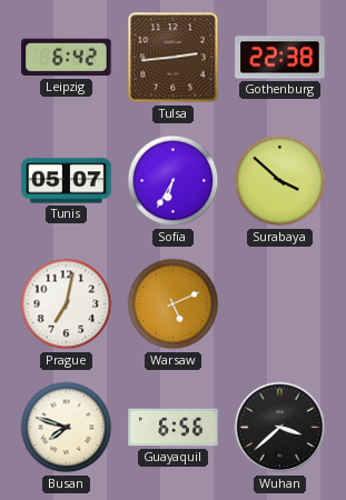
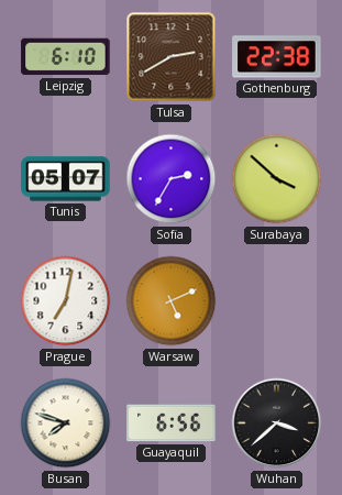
Leipzig: 6:42 -> 6:10 (66, 57)
Tulsa: 2:44 -> 2:40 (172, 57)
Sofia: 6:35 -> 2:35 (172, 179)
